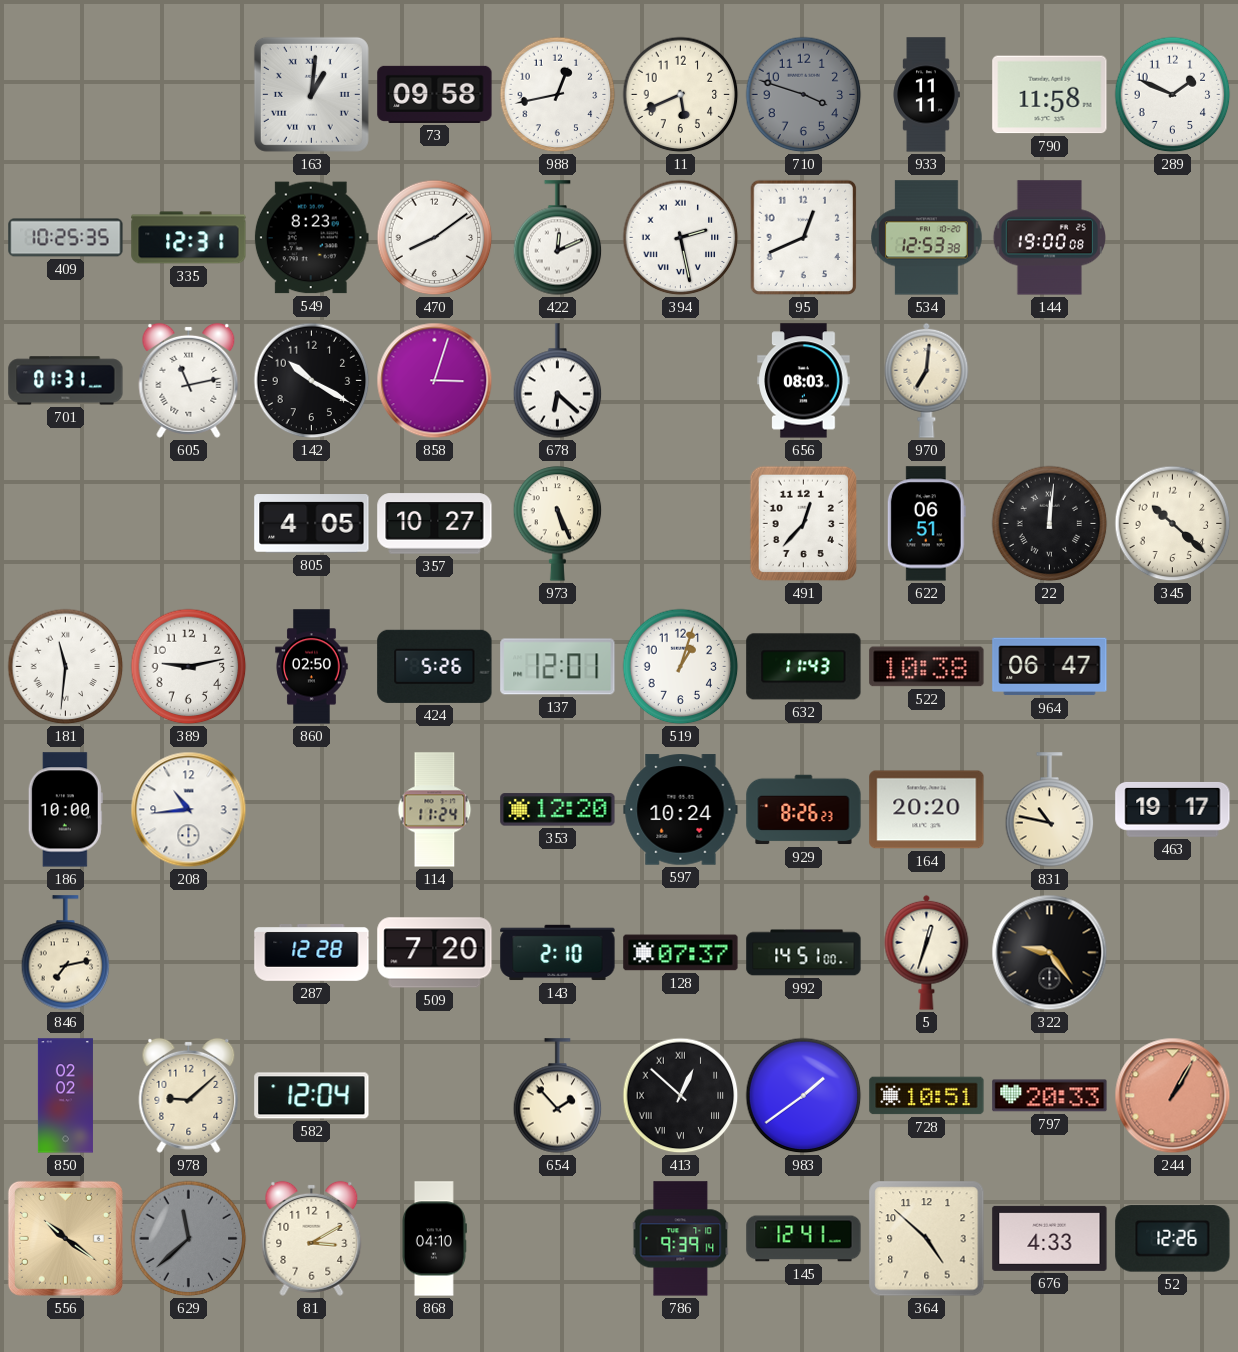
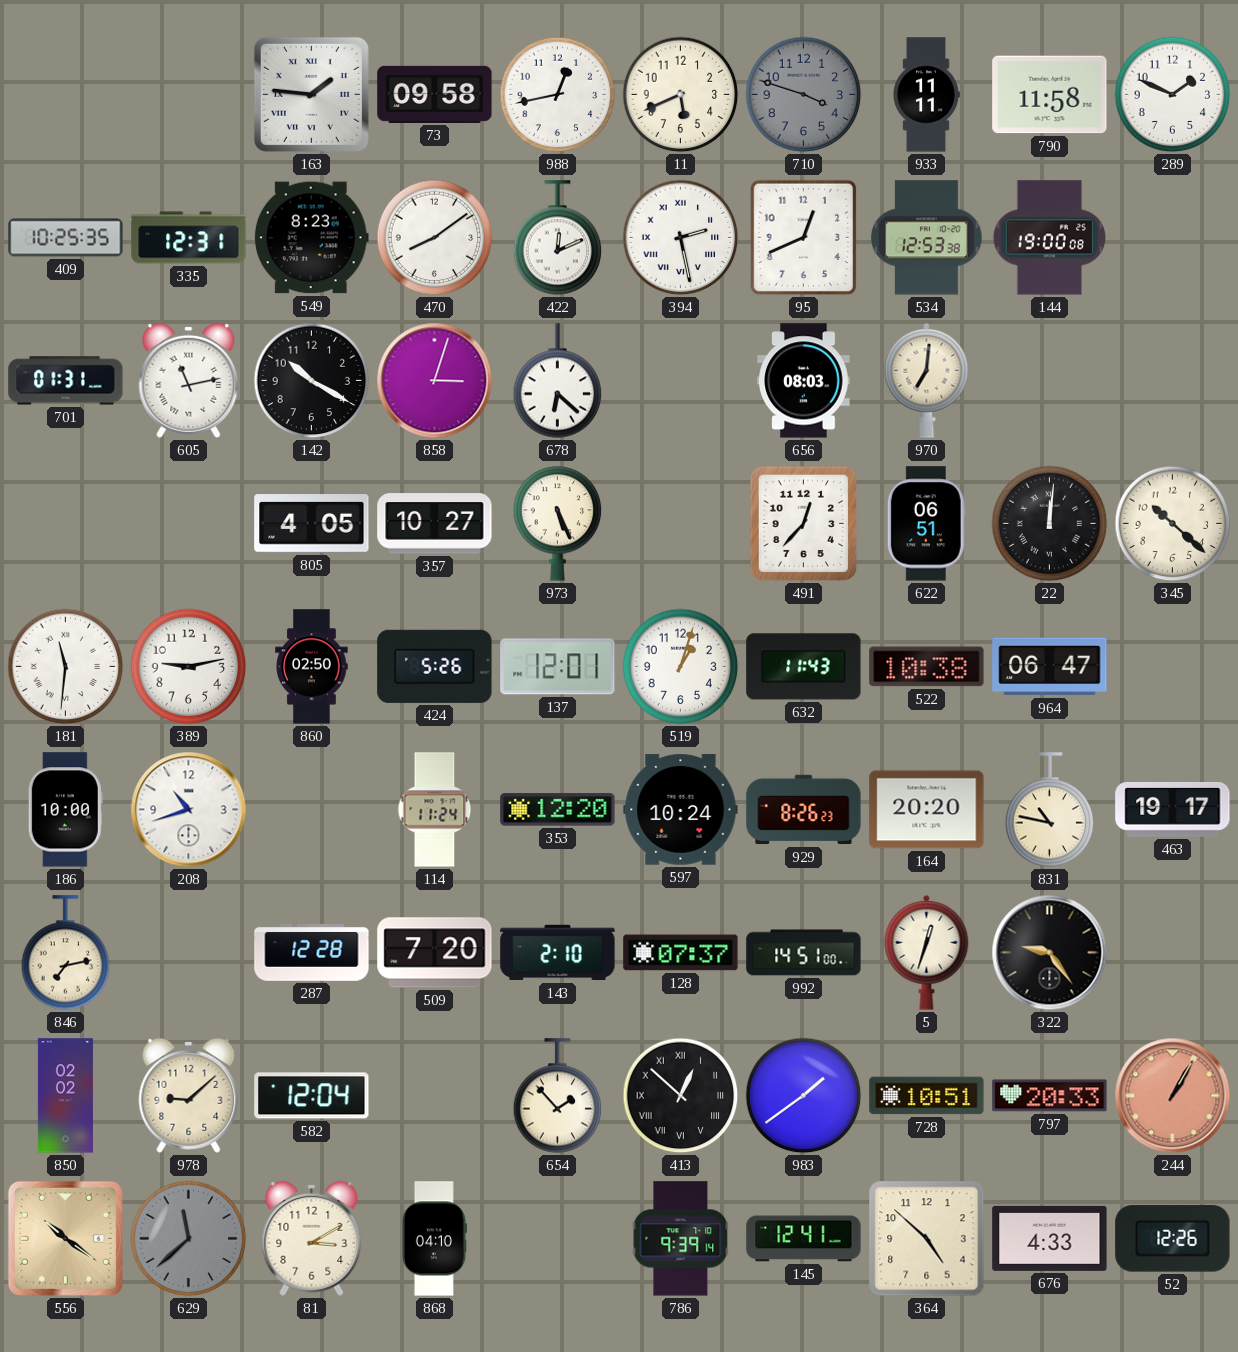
163: 1:01 -> 1:46 (311, 94)
208: 10:44 -> 10:42 (189, 810)
